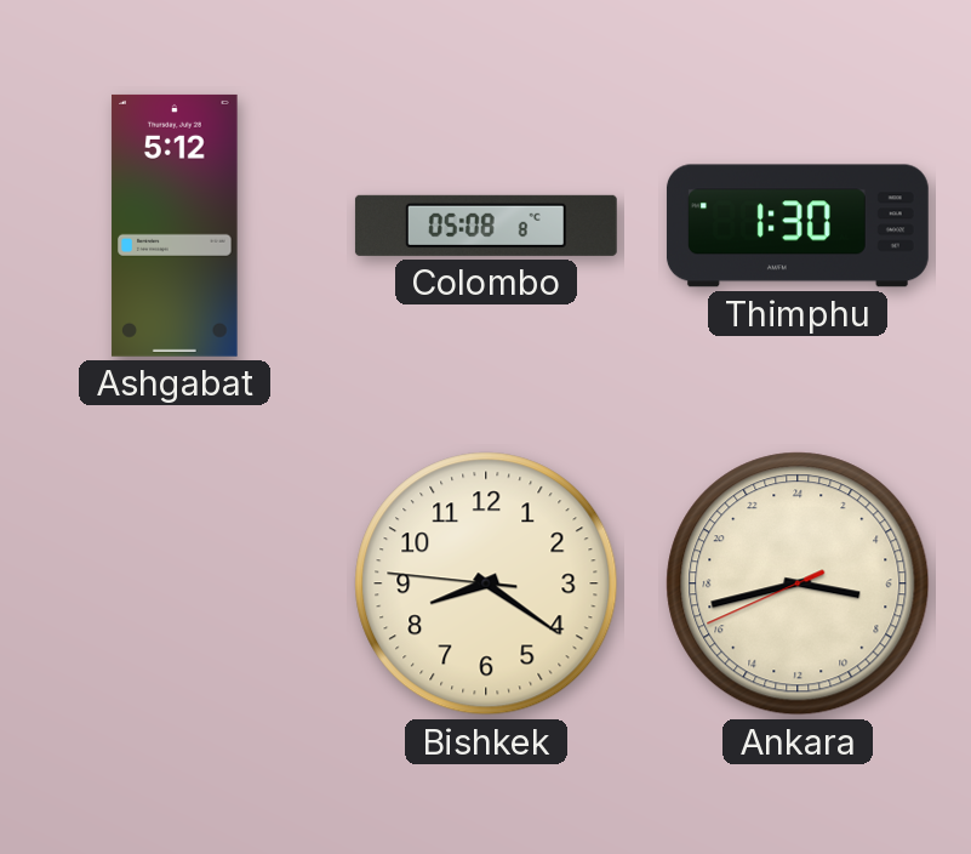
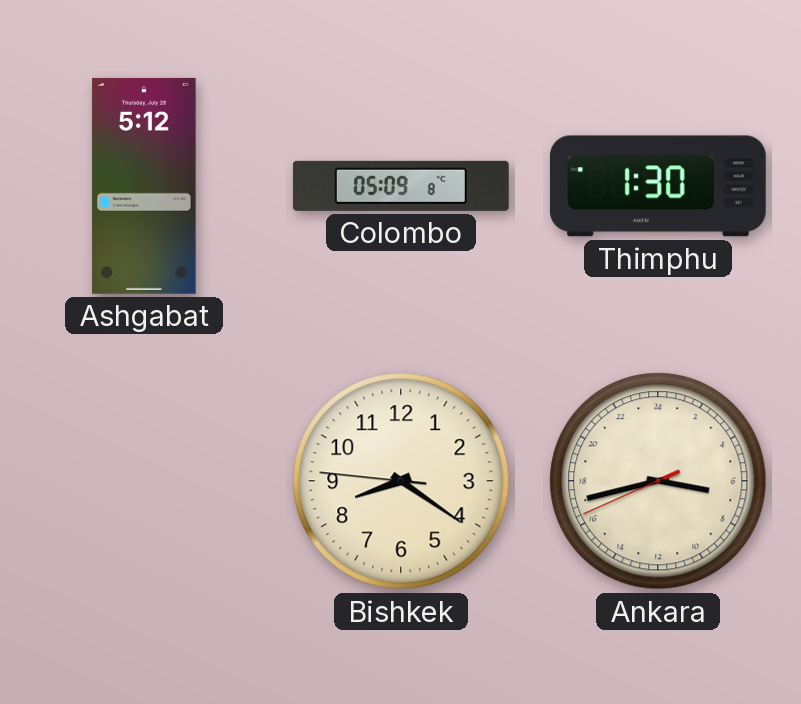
Colombo: 05:08 -> 05:09 (401, 186)
